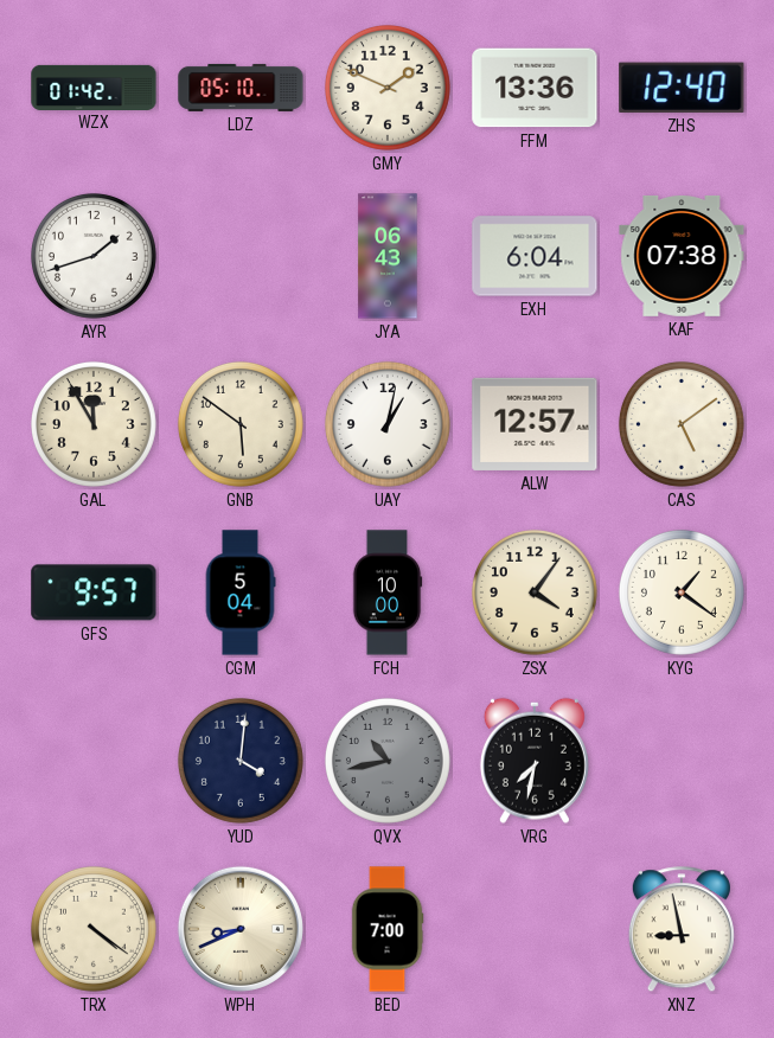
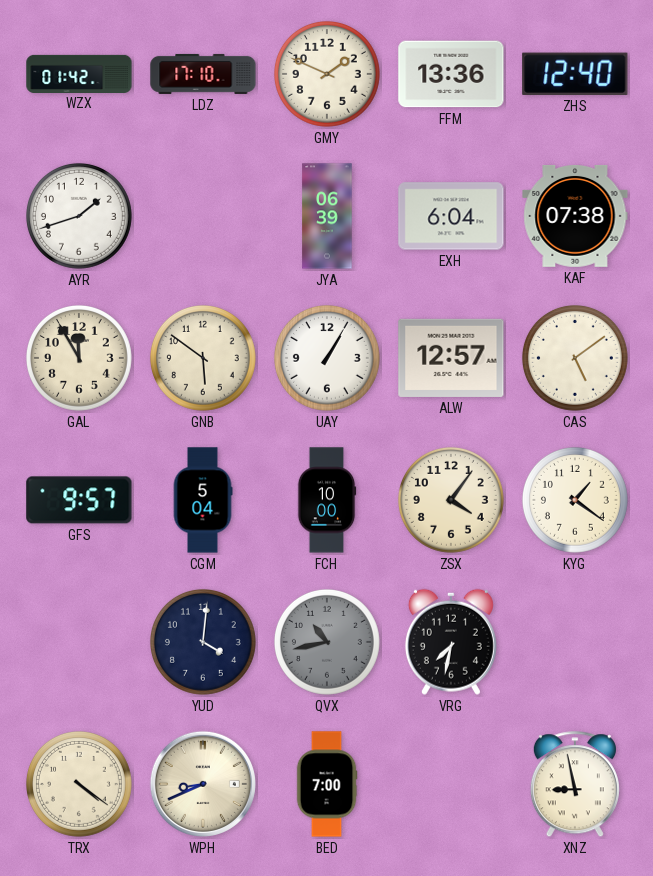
LDZ: 05:10 -> 17:10 (203, 74)
JYA: 06:43 -> 06:39 (327, 216)
UAY: 1:02 -> 1:05 (327, 358)
